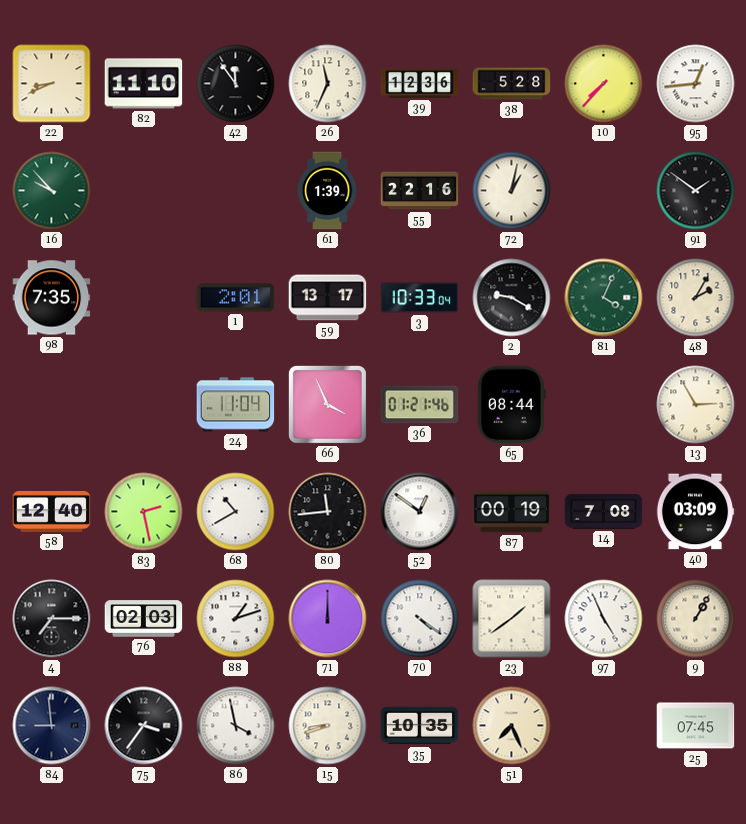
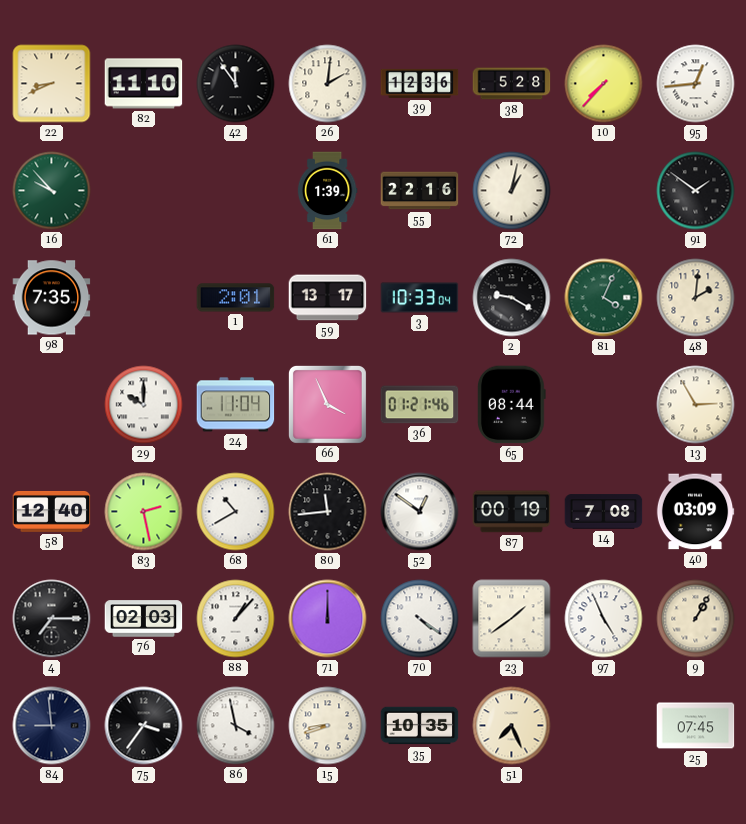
26: 11:34 -> 2:01 (328, 84)
48: 2:05 -> 2:01 (696, 298)
29: none -> 10:00 (144, 405)
88: 1:12 -> 1:07 (236, 619)
